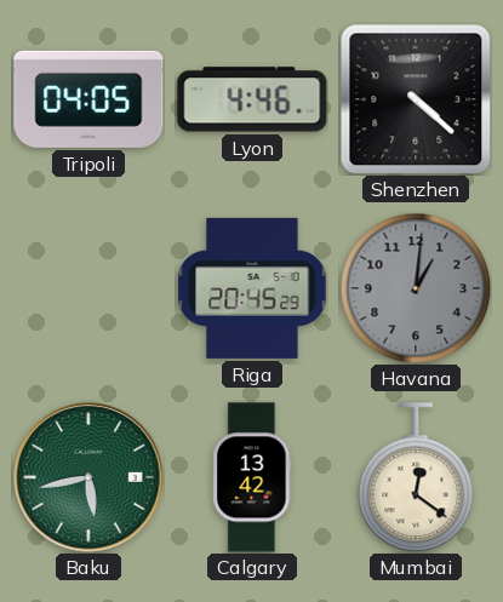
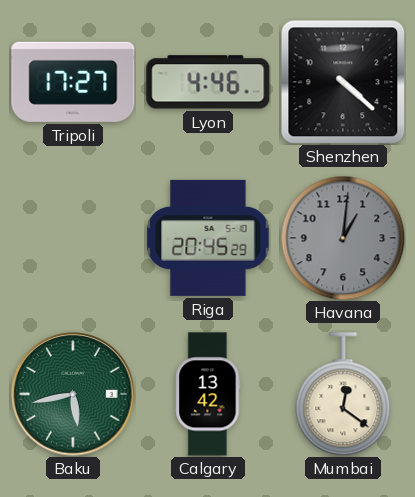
Tripoli: 04:05 -> 17:27 (73, 82)
